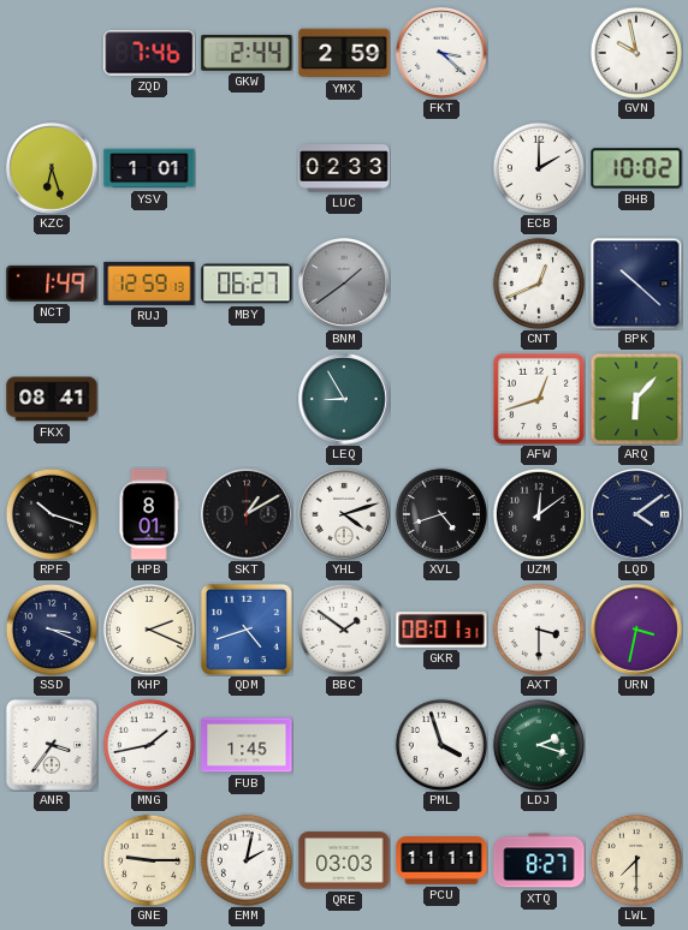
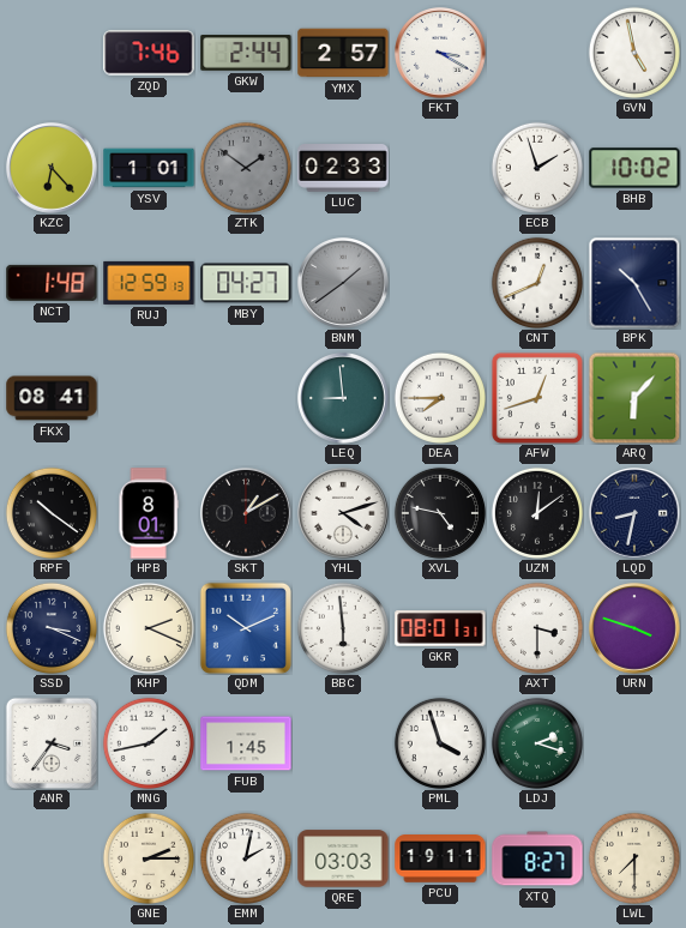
YMX: 2:59 -> 2:57 (343, 53)
FKT: 3:22 -> 3:20 (440, 53)
GVN: 9:58 -> 4:58 (634, 53)
KZC: 6:27 -> 6:23 (52, 168)
ZTK: none -> 1:51 (246, 168)
ECB: 2:00 -> 1:57 (537, 168)
NCT: 1:49 -> 1:48 (52, 283)
MBY: 06:27 -> 04:27 (246, 283)
BPK: 10:22 -> 10:25 (634, 283)
LEQ: 8:55 -> 8:59 (343, 398)
DEA: none -> 7:45 (440, 398)
RPF: 10:18 -> 10:21 (52, 513)
XVL: 4:42 -> 4:47 (440, 513)
LQD: 4:09 -> 8:32 (634, 513)
QDM: 4:42 -> 10:11 (246, 628)
BBC: 1:51 -> 5:59 (343, 628)
URN: 3:32 -> 3:48 (634, 628)
GNE: 9:15 -> 2:15 (149, 858)
PCU: 11:11 -> 19:11 (440, 860)
